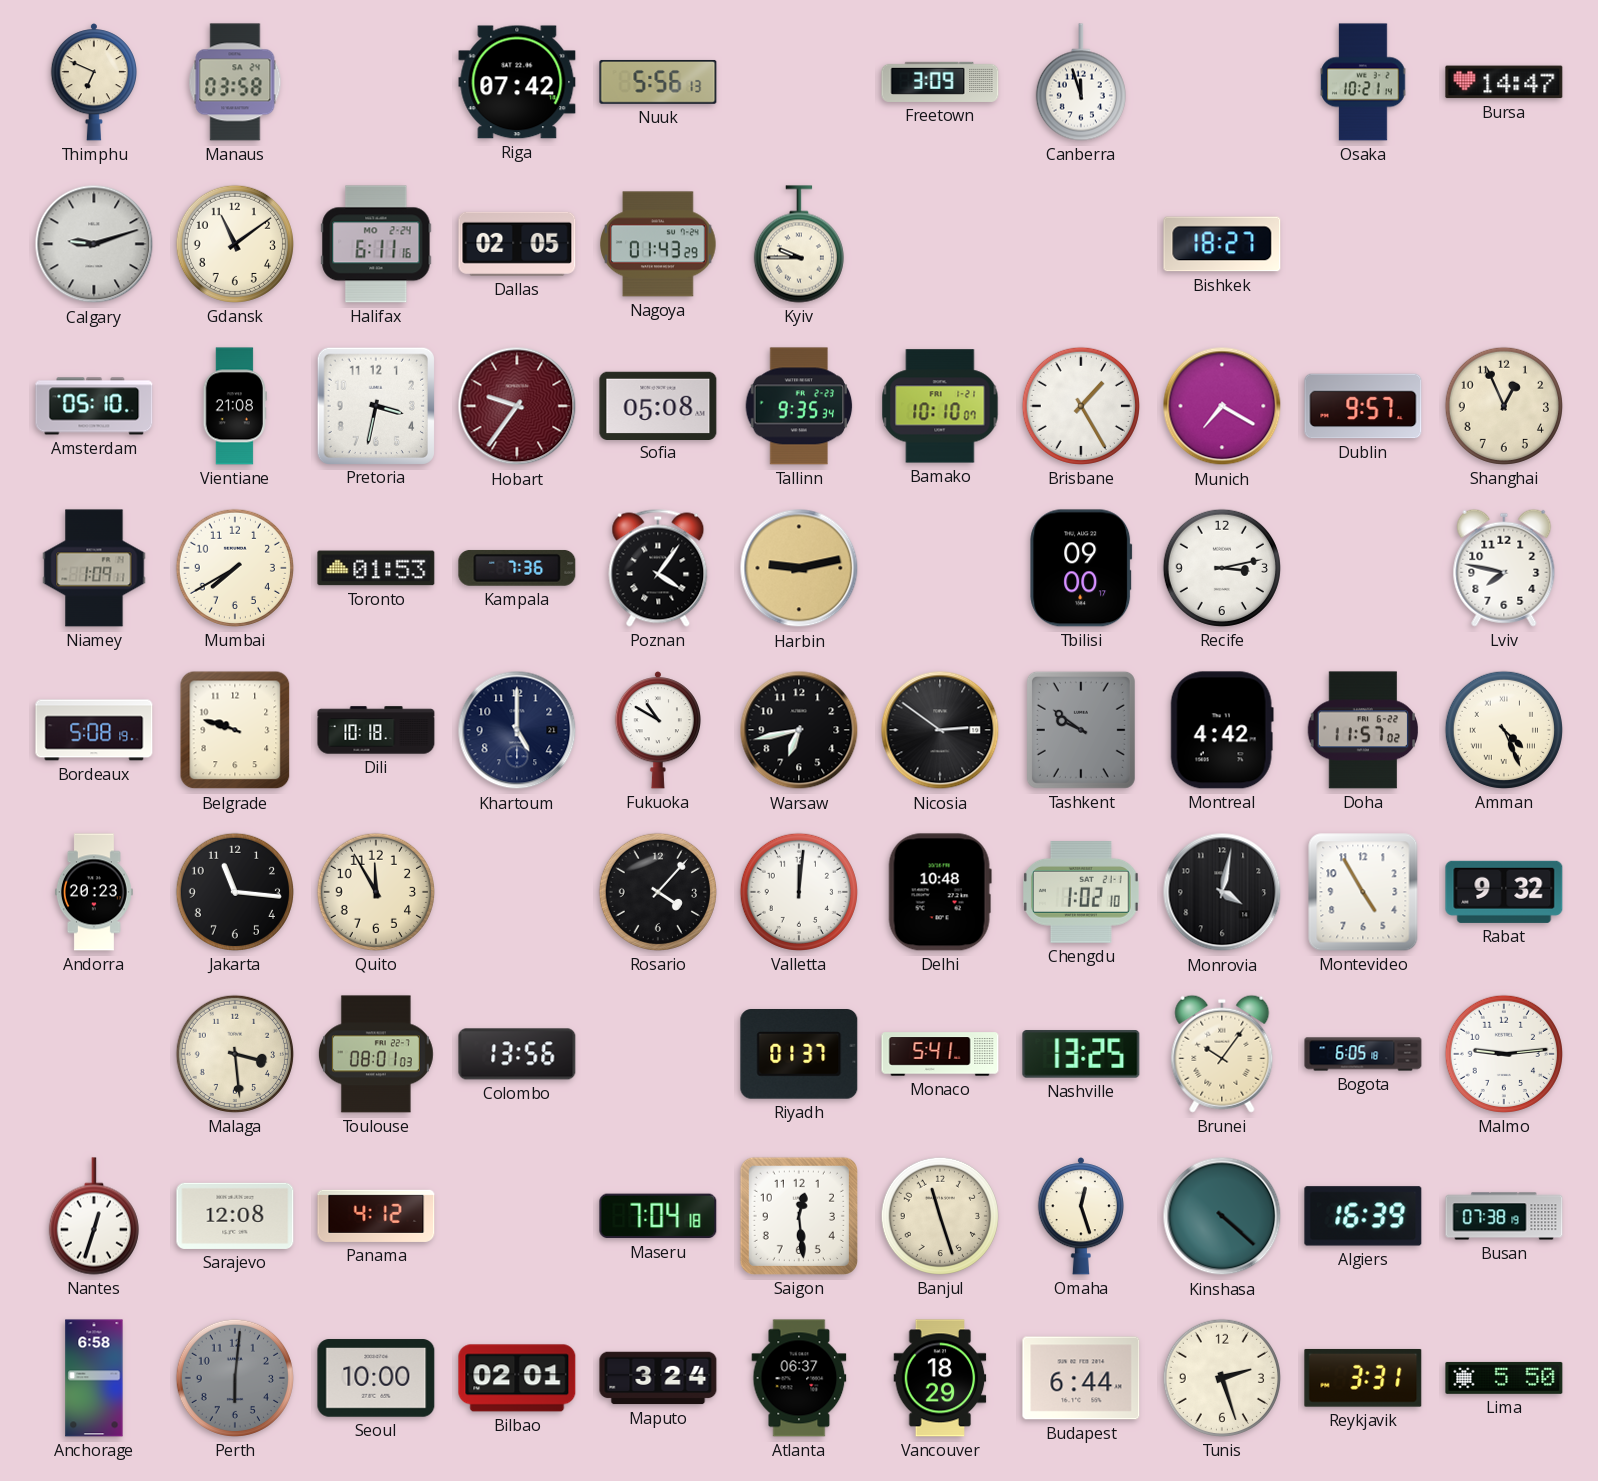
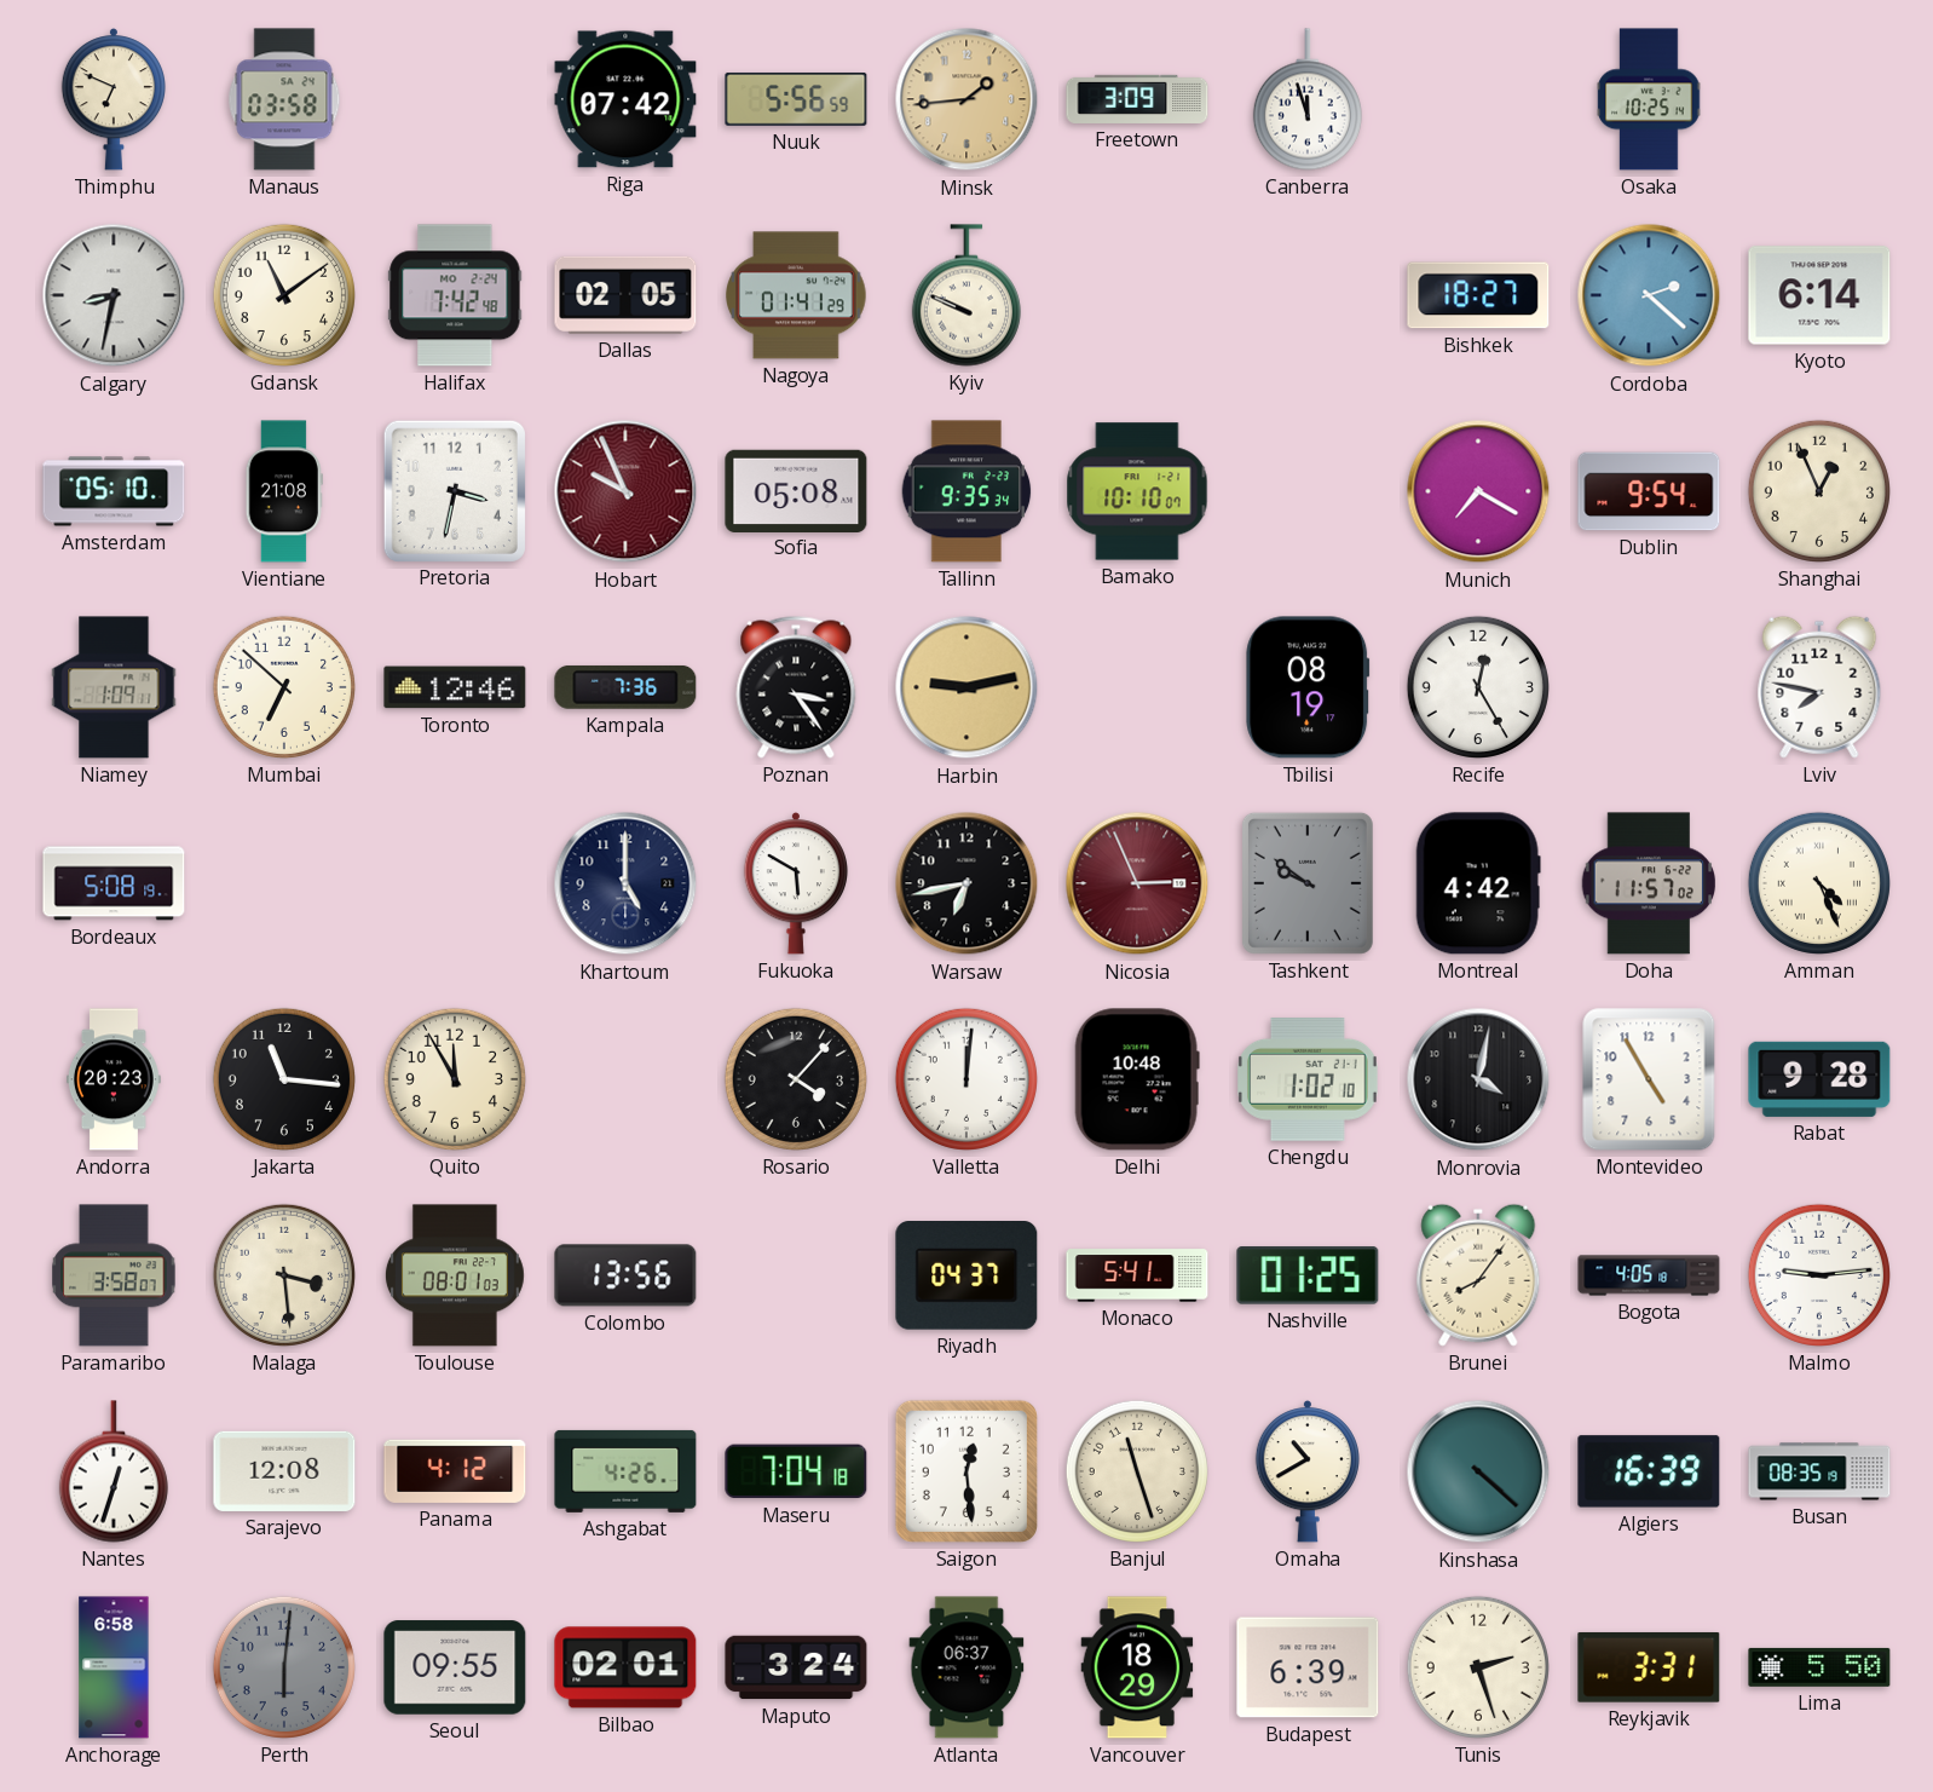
Nuuk: 5:56:13 -> 5:56:59 (796, 99)
Minsk: none -> 1:44 (967, 99)
Osaka: 10:21 -> 10:25 (1649, 99)
Bursa: 14:47 -> none (1504, 82)
Calgary: 9:12 -> 8:32 (114, 295)
Halifax: 6:11 -> 7:42 (455, 295)
Nagoya: 01:43 -> 01:41 (797, 295)
Kyiv: 9:45 -> 9:49 (967, 295)
Cordoba: none -> 2:22 (1649, 295)
Kyoto: none -> 6:14 (1819, 295)
Hobart: 9:36 -> 9:56 (625, 491)
Brisbane: 1:25 -> none (1081, 406)
Dublin: 9:57 -> 9:54 (1649, 491)
Mumbai: 7:40 -> 6:52 (284, 687)
Toronto: 01:53 -> 12:46 (455, 687)
Poznan: 4:06 -> 3:24 (796, 687)
Tbilisi: 09:00 -> 08:19 (1308, 687)
Recife: 3:13 -> 12:25 (1478, 687)
Belgrade: 9:48 -> none (235, 730)
Dili: 10:18 -> none (376, 730)
Fukuoka: 10:50 -> 5:50 (795, 883)
Nicosia: 2:51 -> 2:56 (1137, 883)
Nicosia dial: black -> burgundy (1137, 883)
Rabat: 9:32 -> 9:28 (1819, 1079)
Paramaribo: none -> 3:58 (114, 1275)
Riyadh: 01:37 -> 04:37 (967, 1275)
Nashville: 13:25 -> 01:25 (1308, 1275)
Brunei: 10:06 -> 8:06 (1478, 1275)
Bogota: 6:05 -> 4:05 (1649, 1275)
Ashgabat: none -> 4:26 (625, 1471)
Omaha: 12:27 -> 10:40 (1306, 1471)
Busan: 07:38 -> 08:35 (1819, 1471)
Seoul: 10:00 -> 09:55 (455, 1667)
Budapest: 6:44 -> 6:39 (1308, 1667)
